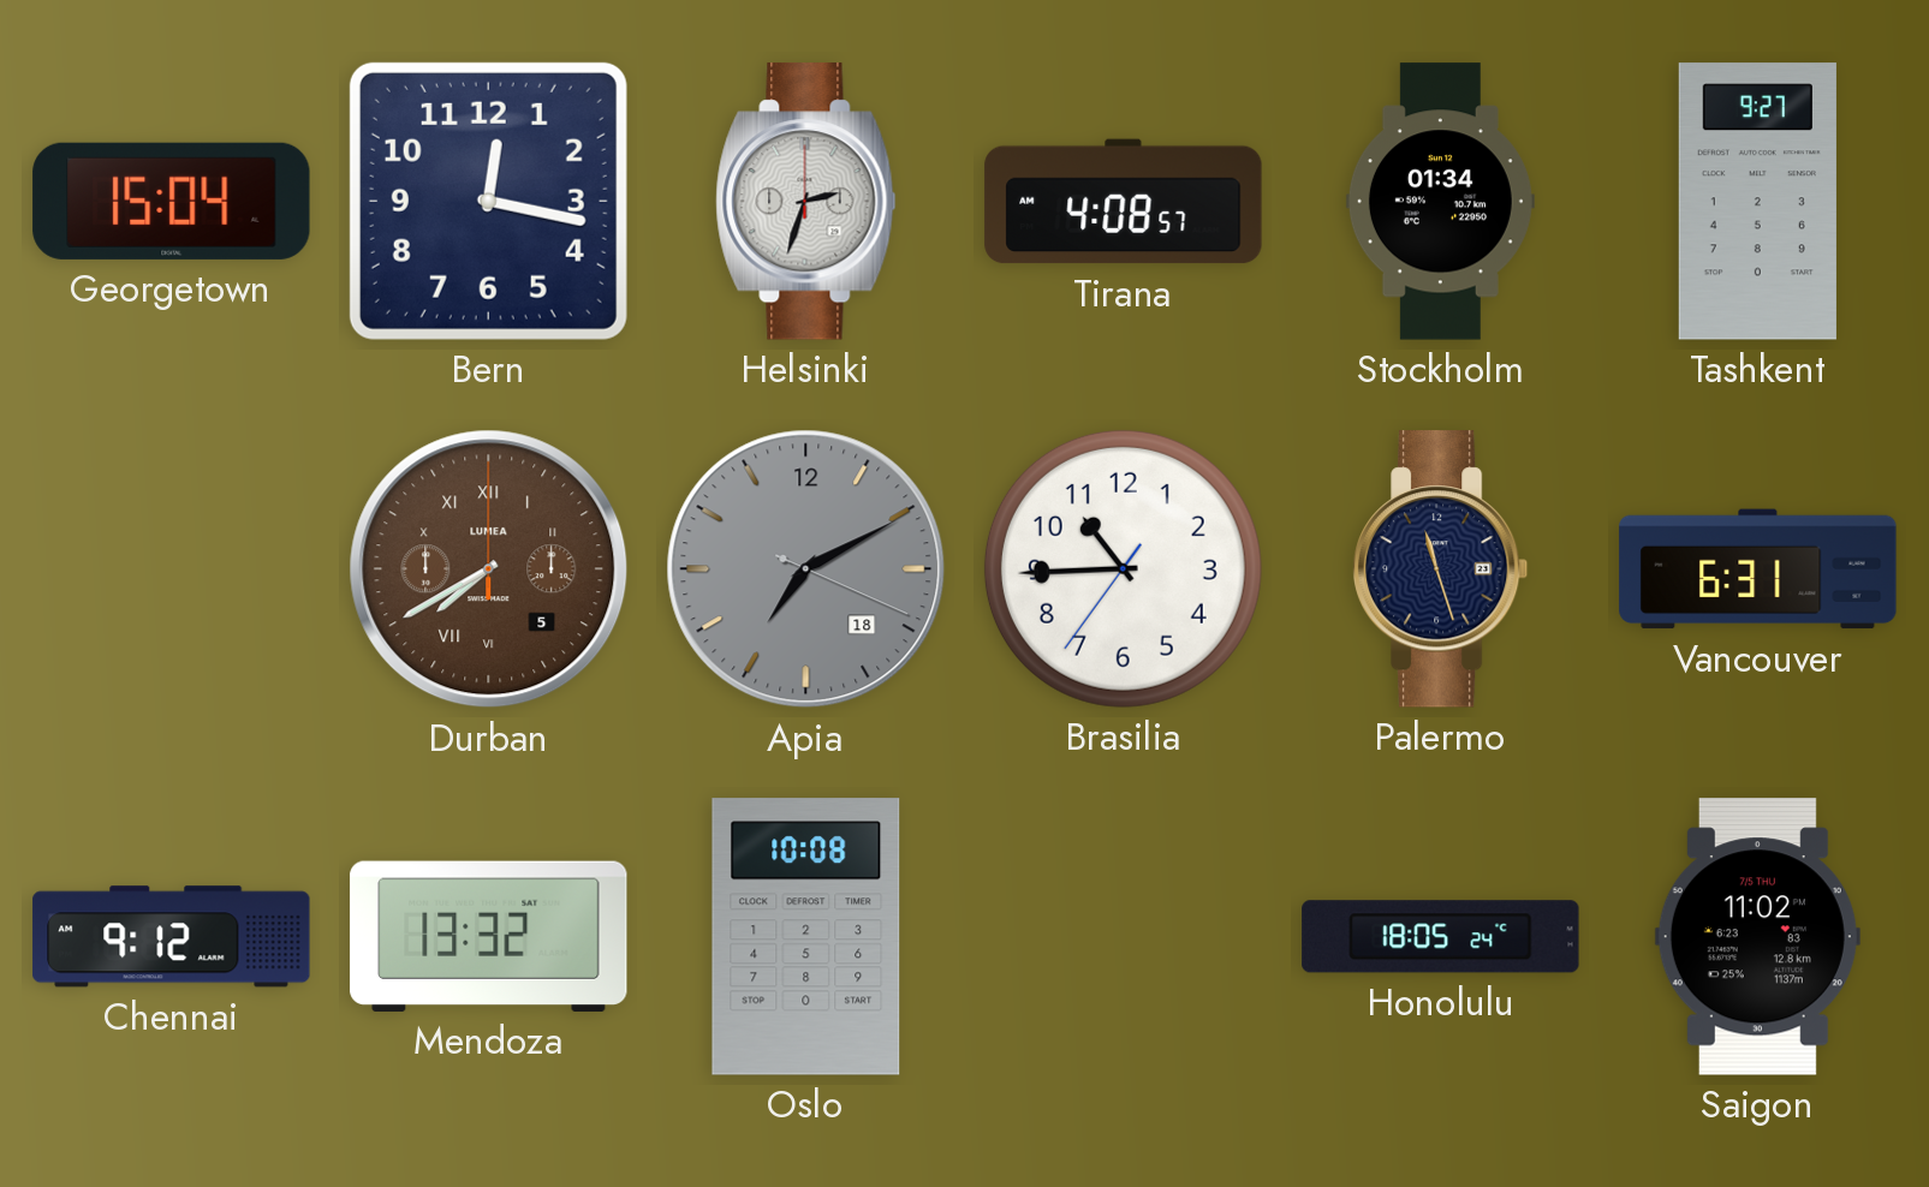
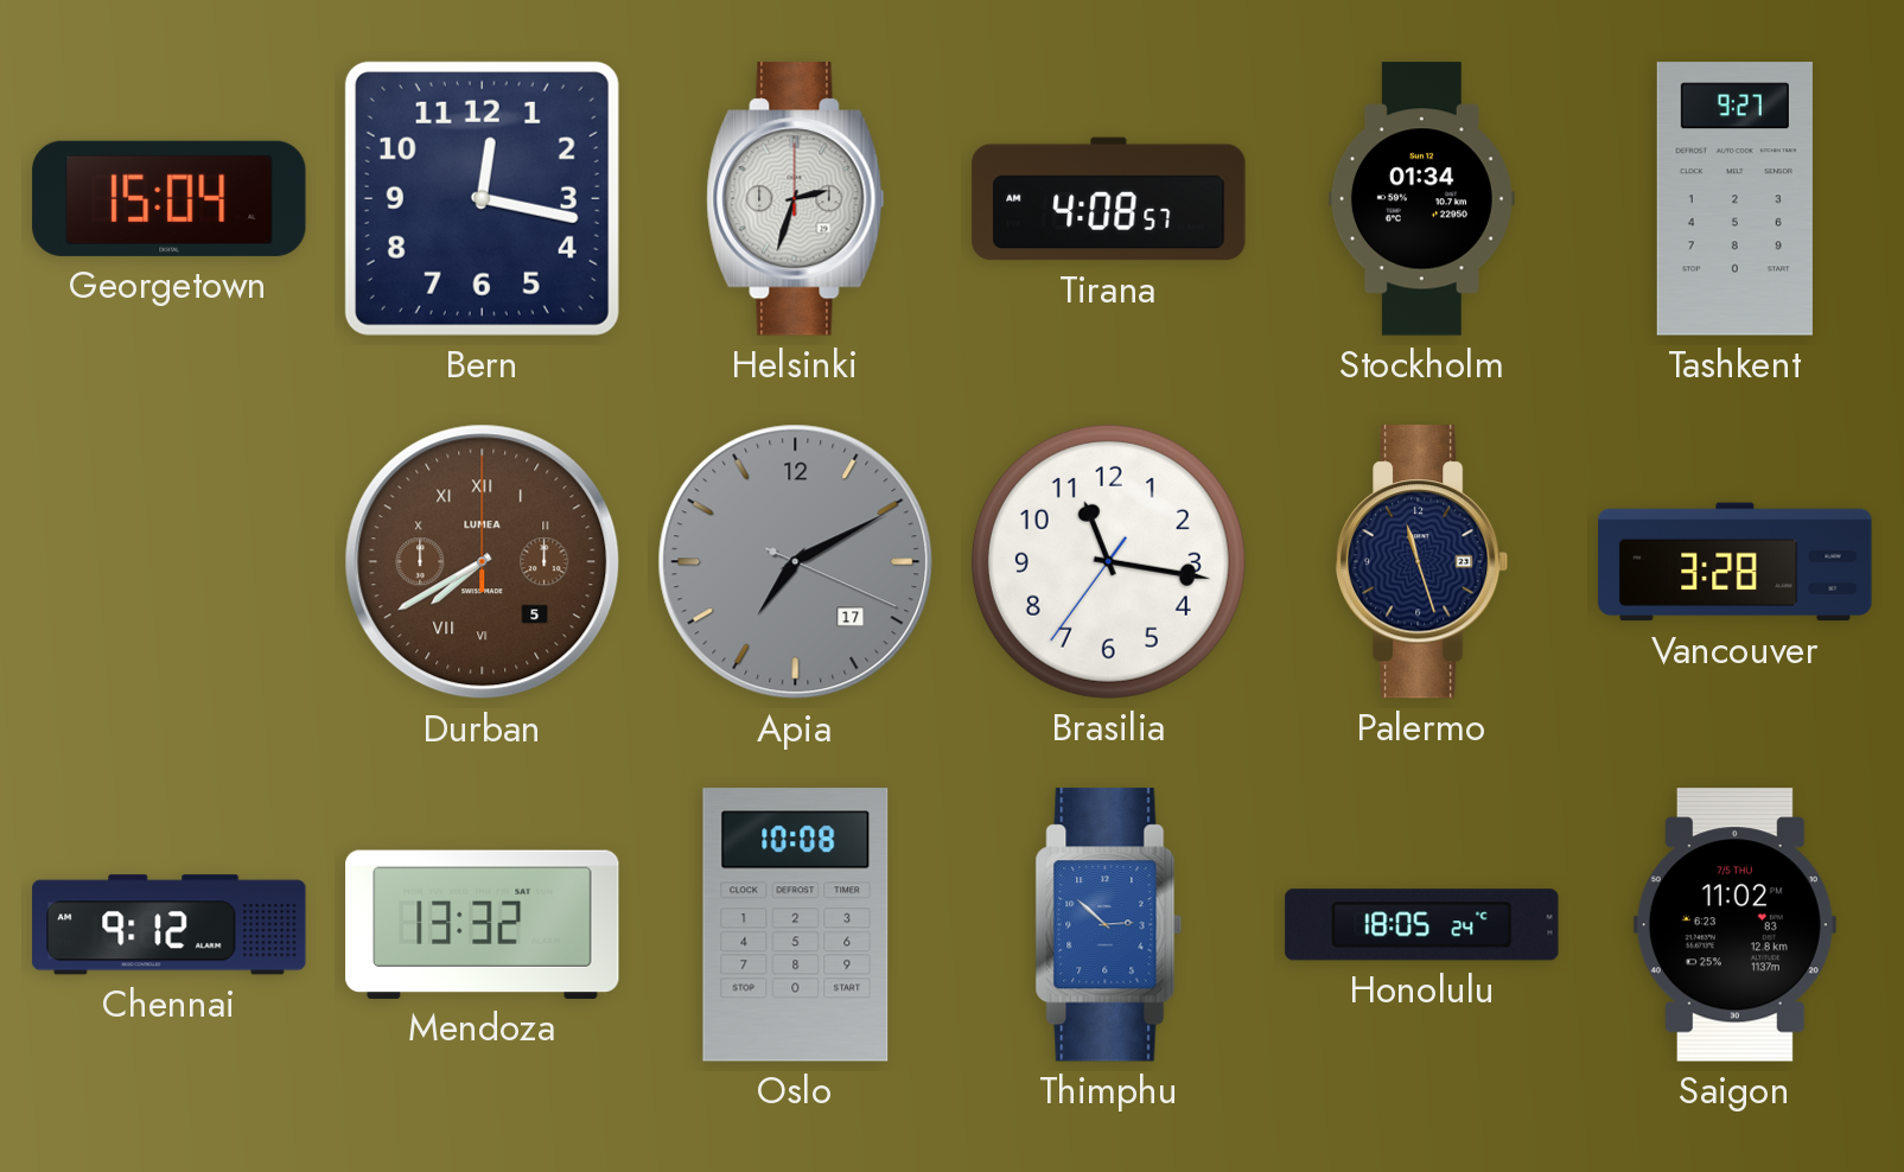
Apia date: 18 -> 17 (796, 562)
Brasilia: 10:44 -> 11:16 (1108, 561)
Vancouver: 6:31 -> 3:28 (1736, 562)
Thimphu: none -> 2:52 (1109, 925)
